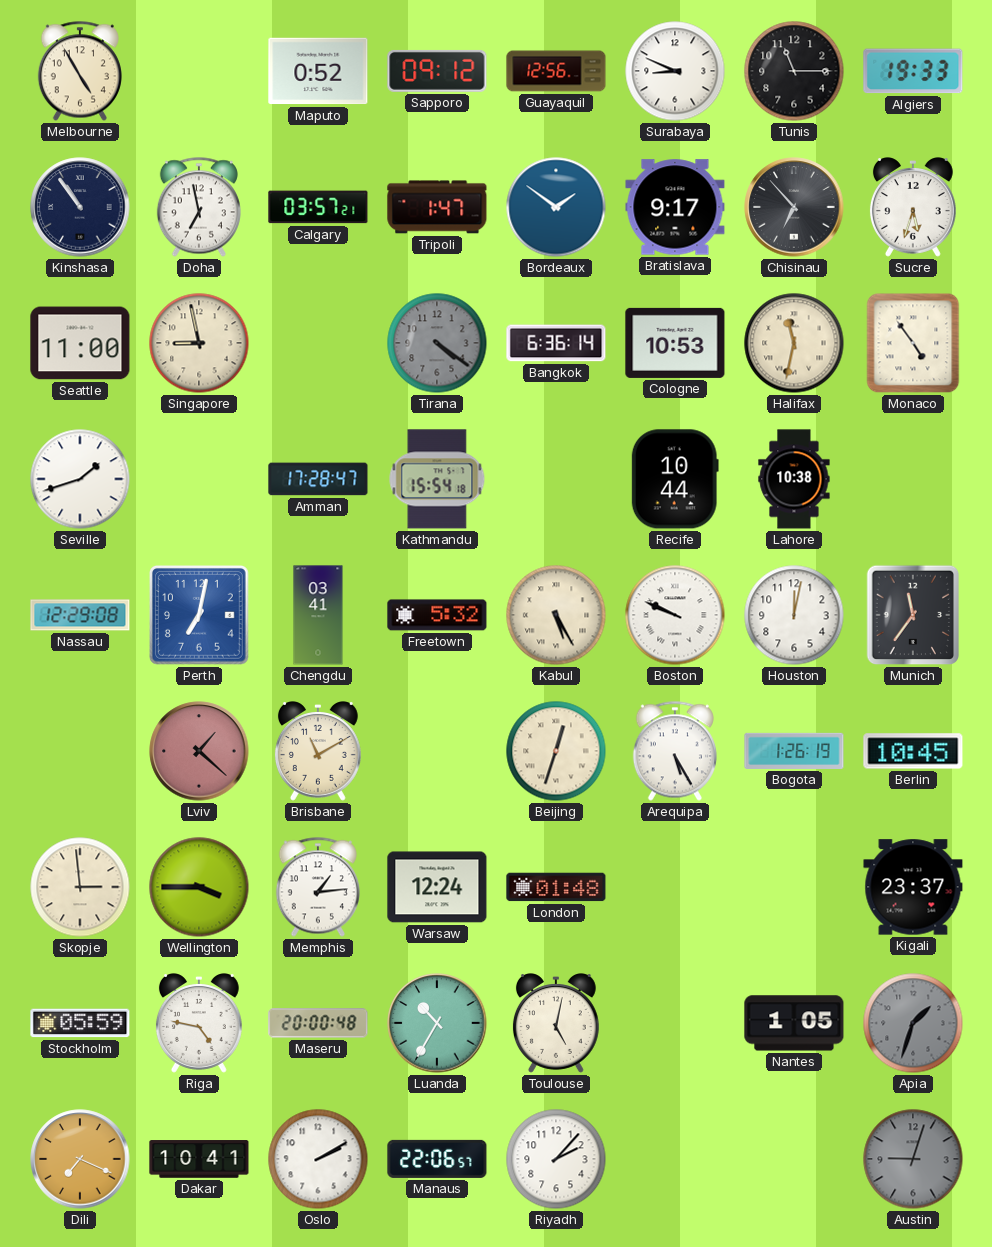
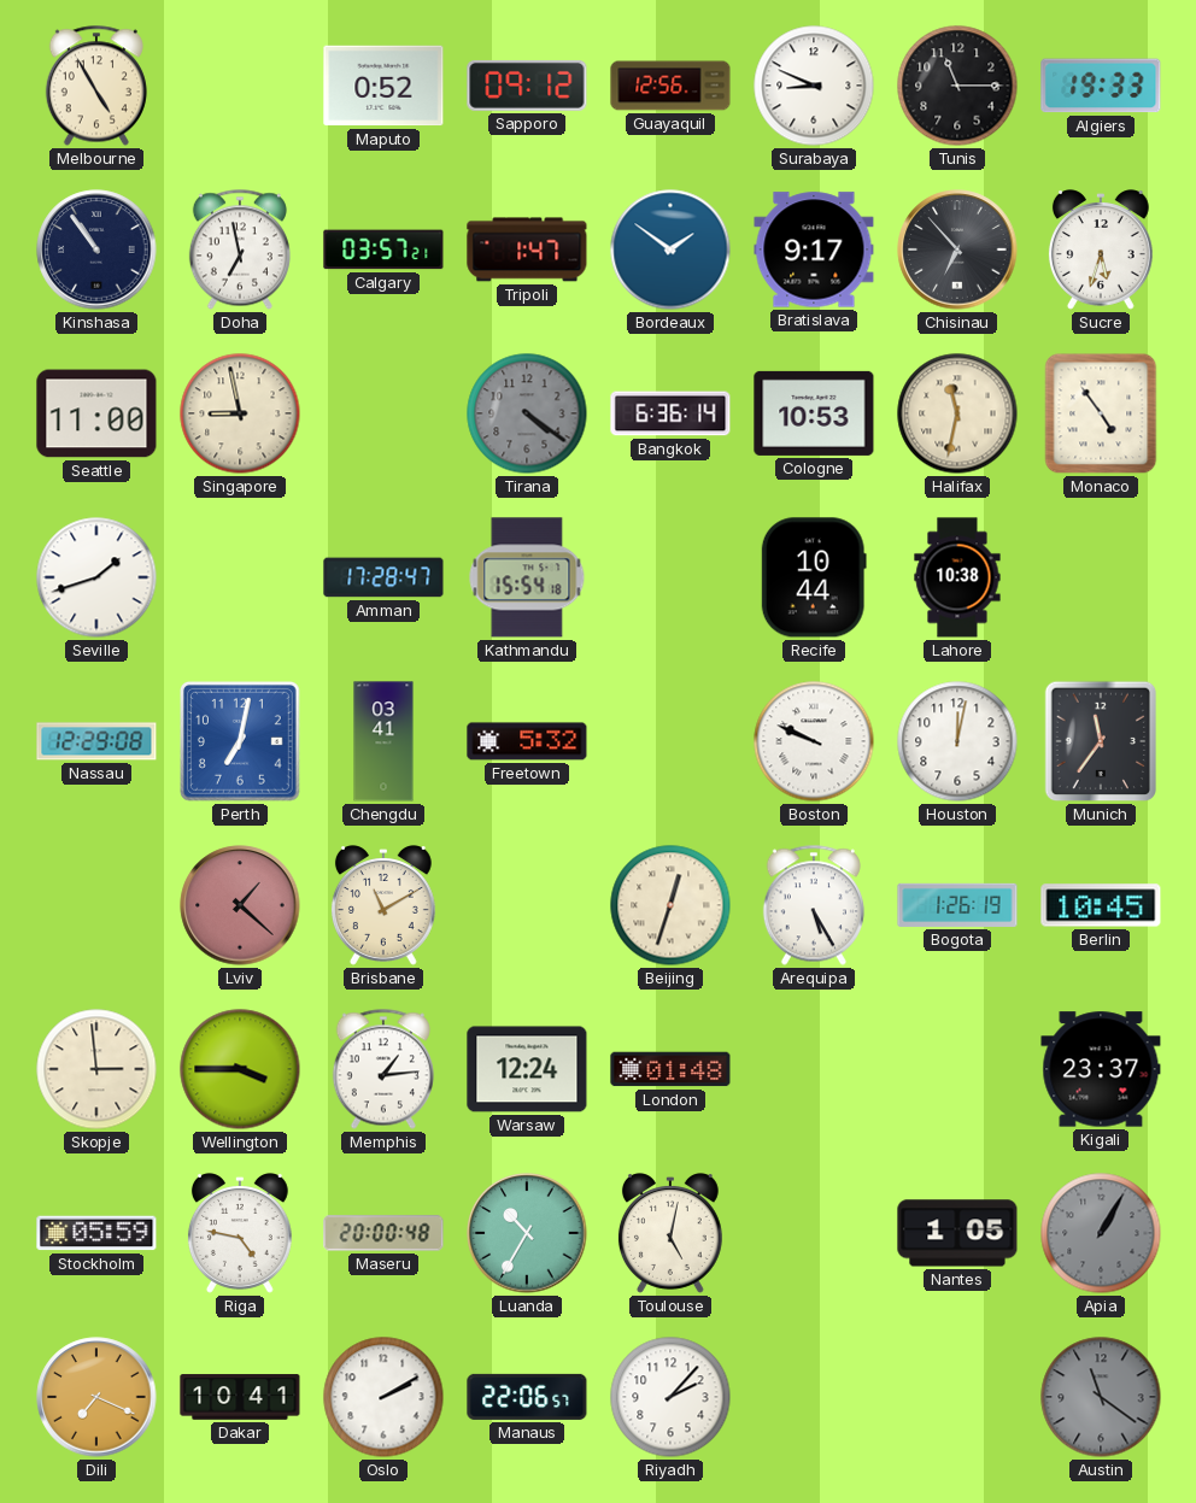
Kabul: 5:25 -> none (556, 615)
Apia: 1:33 -> 1:05 (1101, 1233)
Austin: 9:03 -> 11:21 (1101, 1397)
